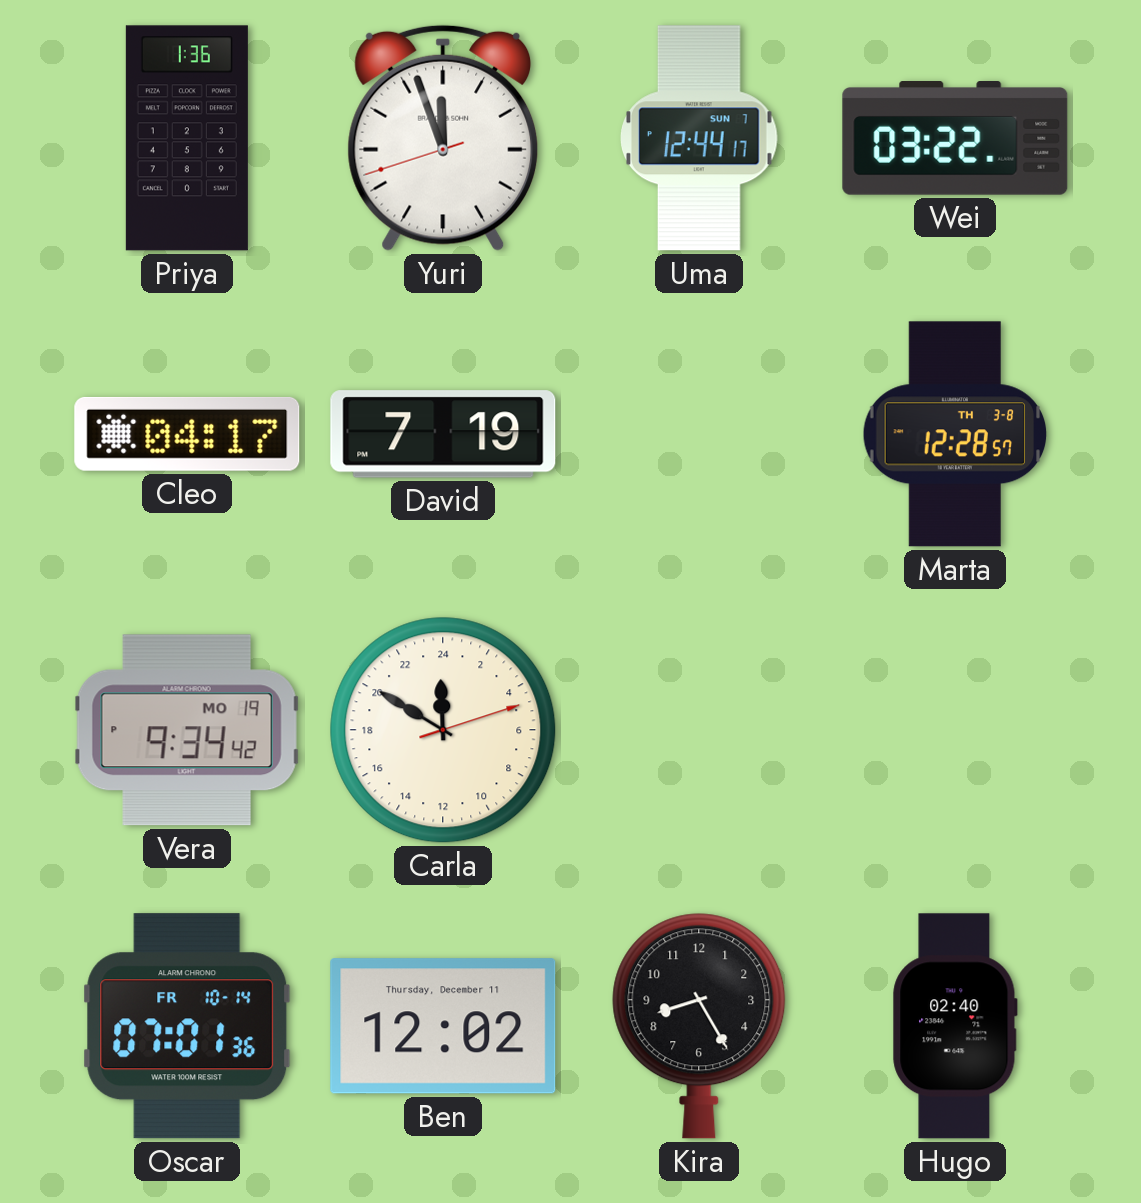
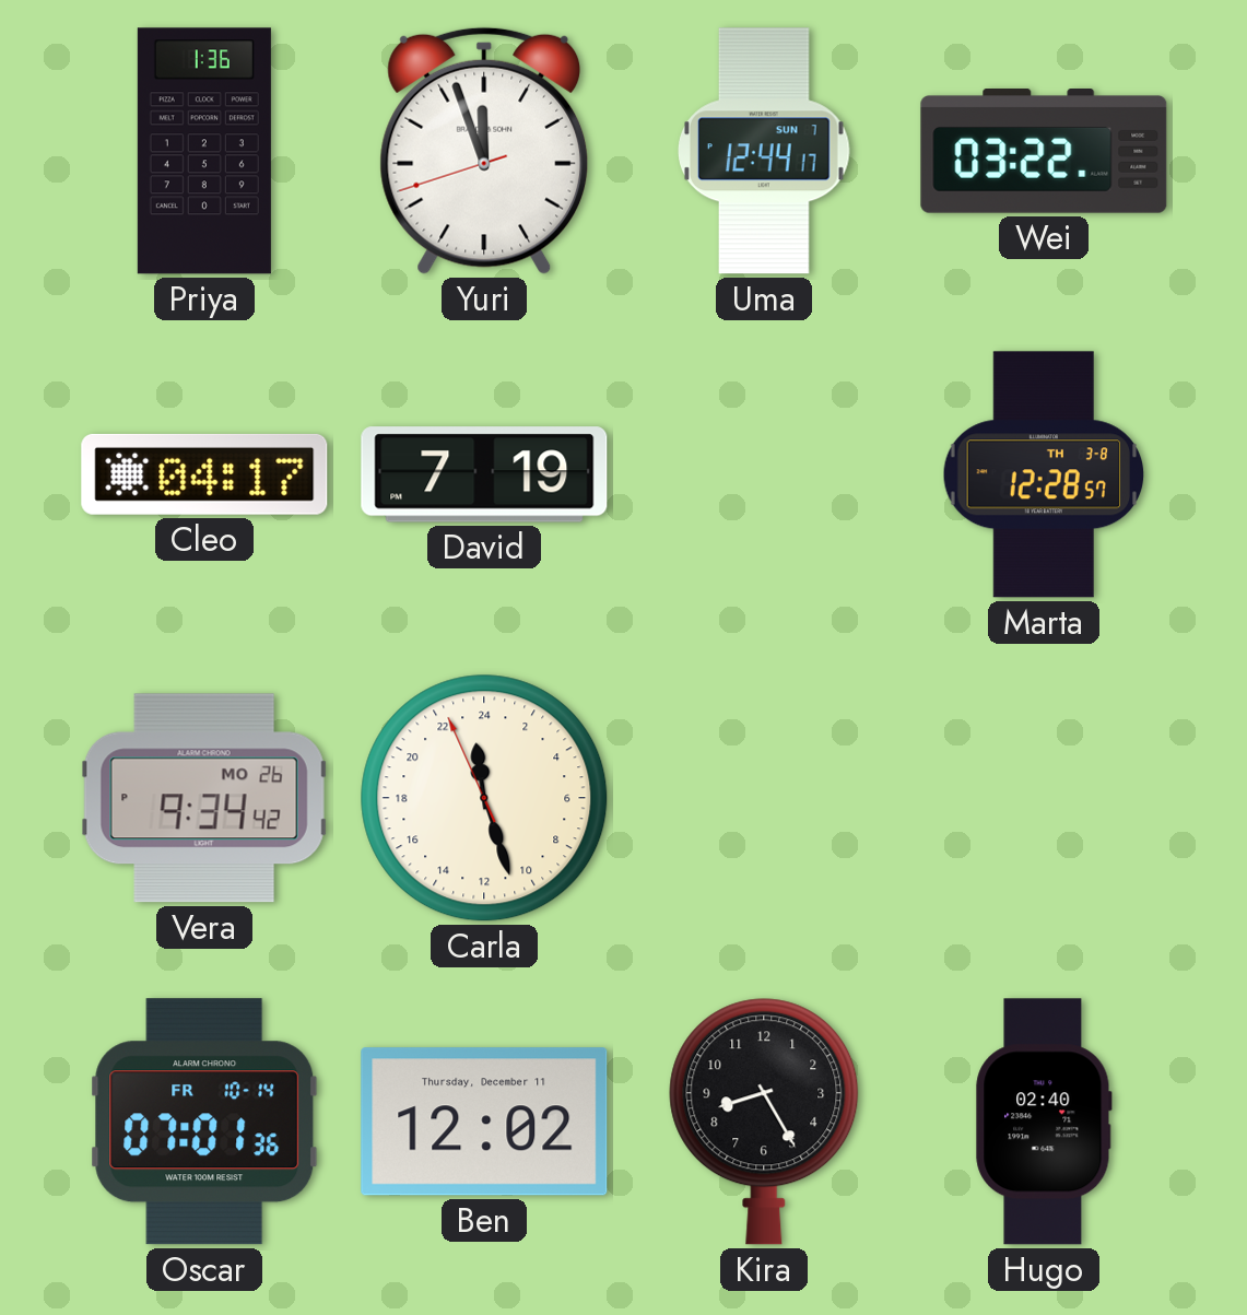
Vera date: MO 19 -> MO 26 (204, 798)
Carla: 23:50 -> 23:26 (484, 798)
